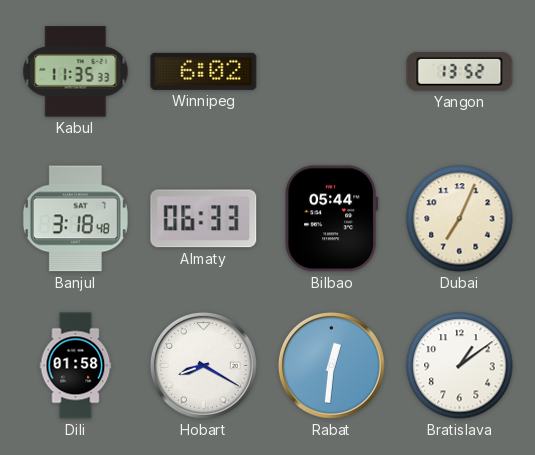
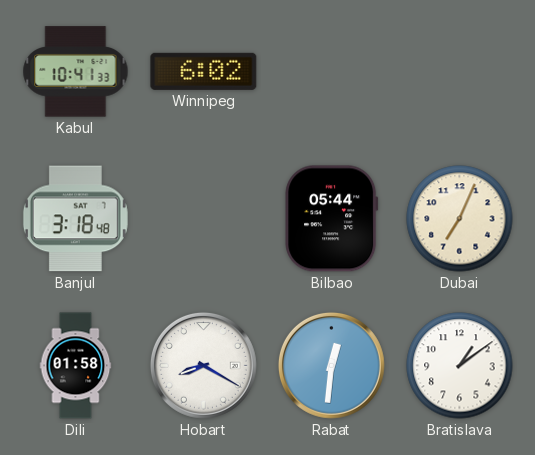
Kabul: 11:35 -> 10:41 (76, 72)
Yangon: 13:52 -> none (460, 71)
Almaty: 06:33 -> none (204, 219)
